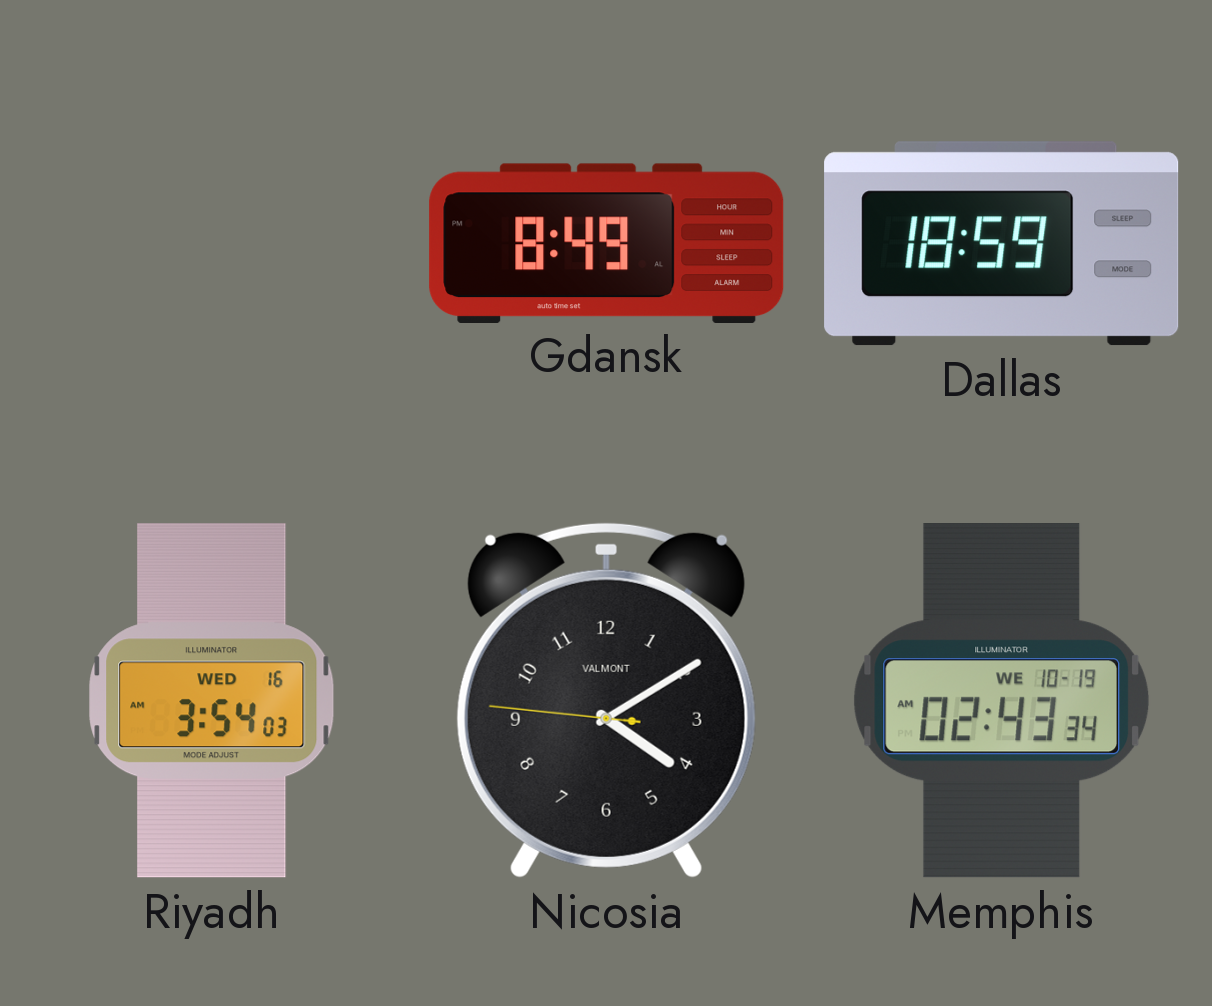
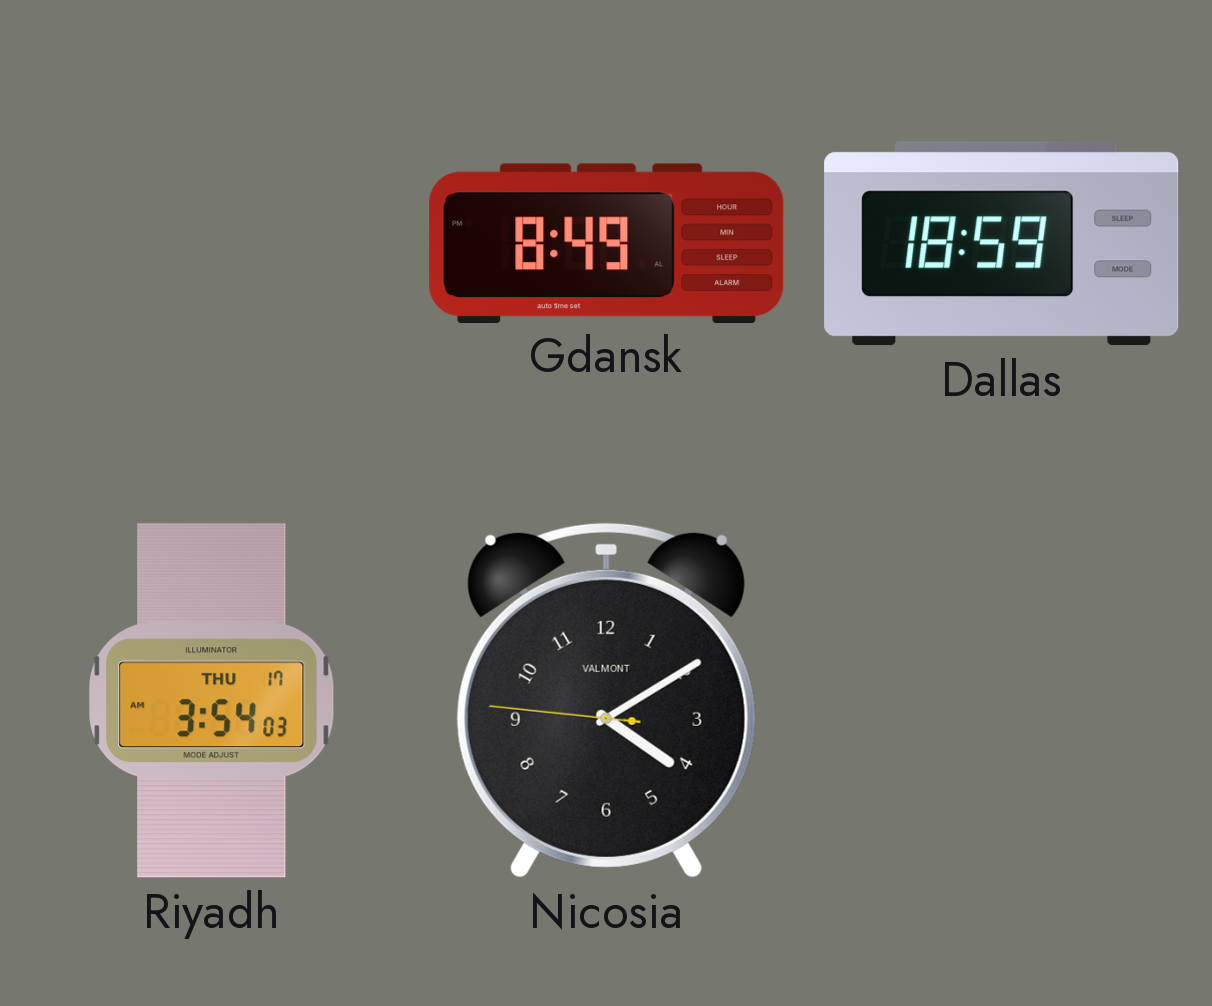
Riyadh date: WED 16 -> THU 17 (212, 701)
Memphis: 02:43 -> none (1001, 701)
